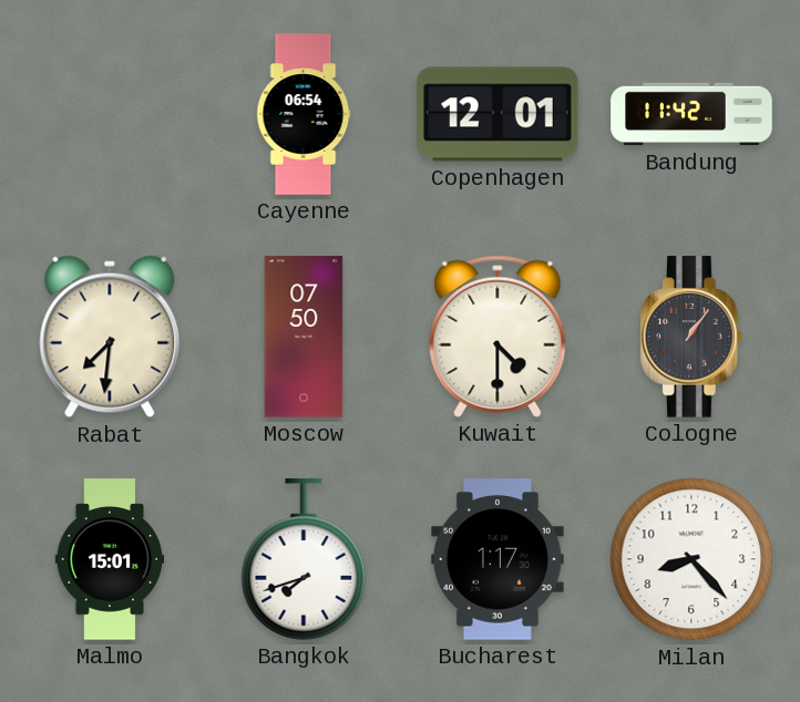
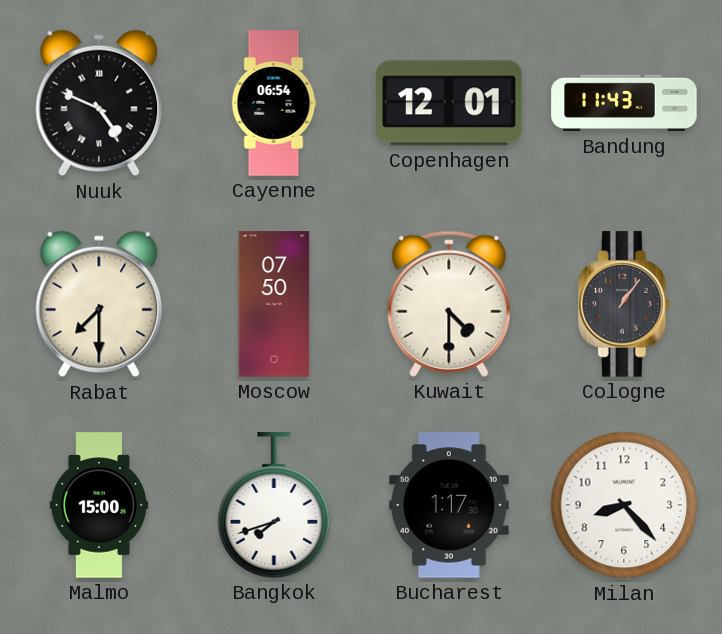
Nuuk: none -> 4:49 (99, 103)
Bandung: 11:42 -> 11:43 (624, 103)
Rabat: 7:31 -> 7:30 (99, 304)
Malmo: 15:01 -> 15:00 (99, 505)
